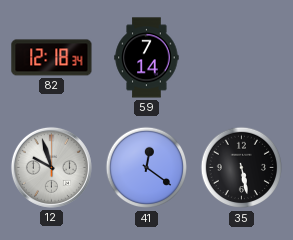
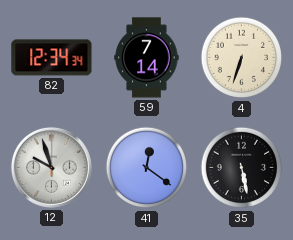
82: 12:18 -> 12:34 (52, 58)
4: none -> 6:33 (242, 58)
